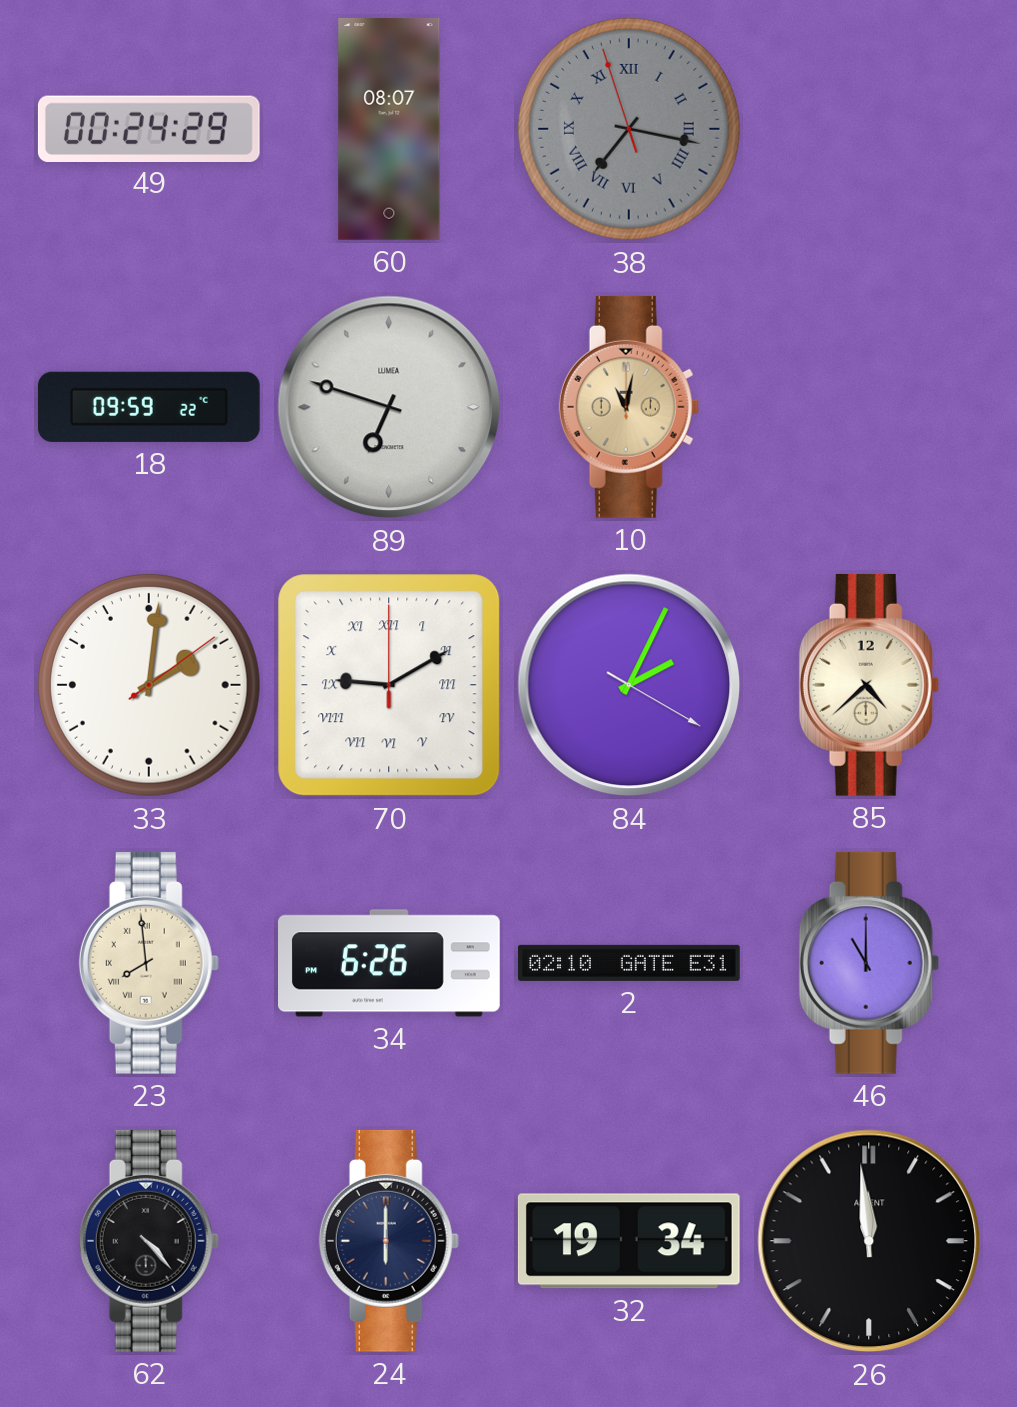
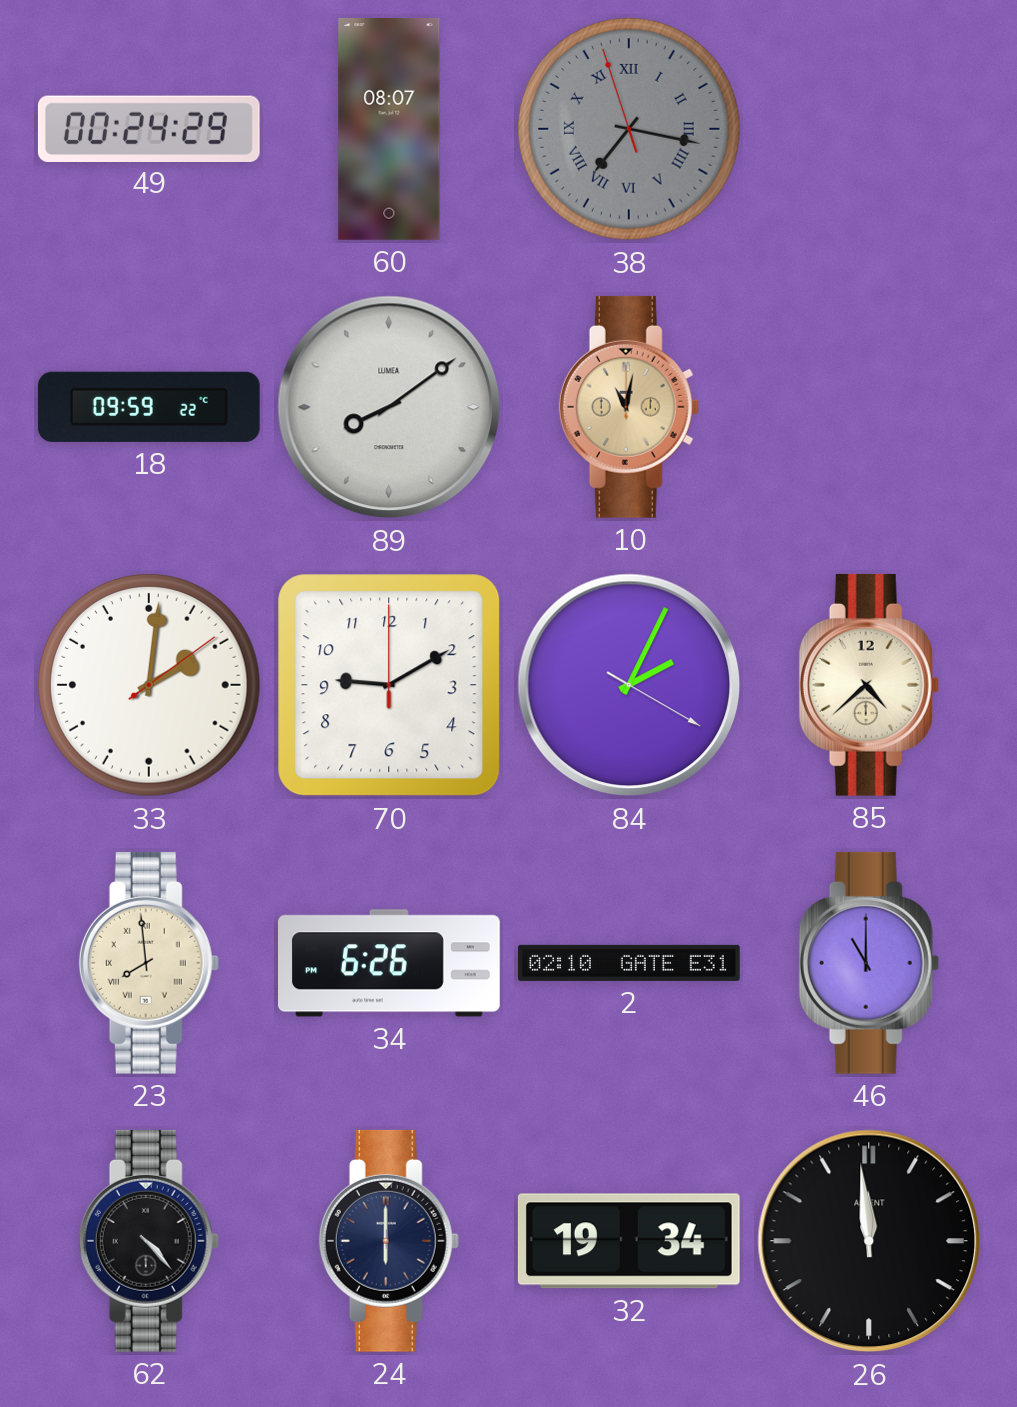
89: 6:48 -> 8:09 (389, 407)
70 numerals: Roman -> Arabic (389, 685)
